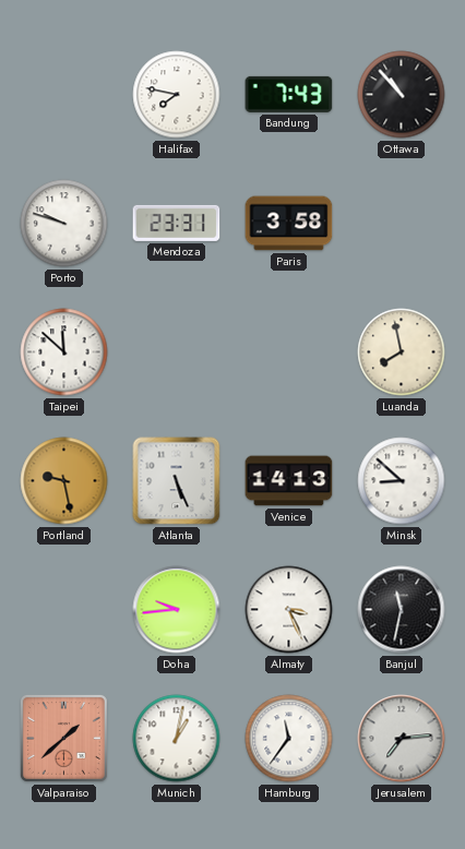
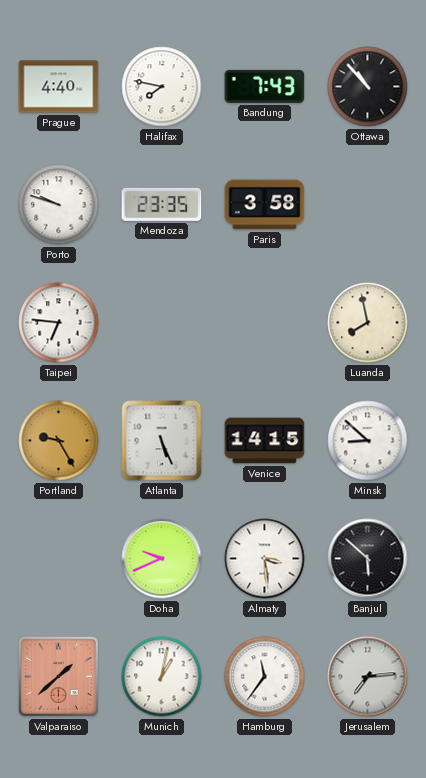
Prague: none -> 4:40 (59, 87)
Mendoza: 23:31 -> 23:35 (162, 204)
Taipei: 11:52 -> 6:46 (59, 323)
Portland: 9:28 -> 9:25 (59, 441)
Venice: 14:13 -> 14:15 (265, 441)
Doha: 9:44 -> 9:41 (162, 559)
Almaty: 3:26 -> 3:29 (265, 559)
Banjul: 11:32 -> 5:52 (368, 559)
